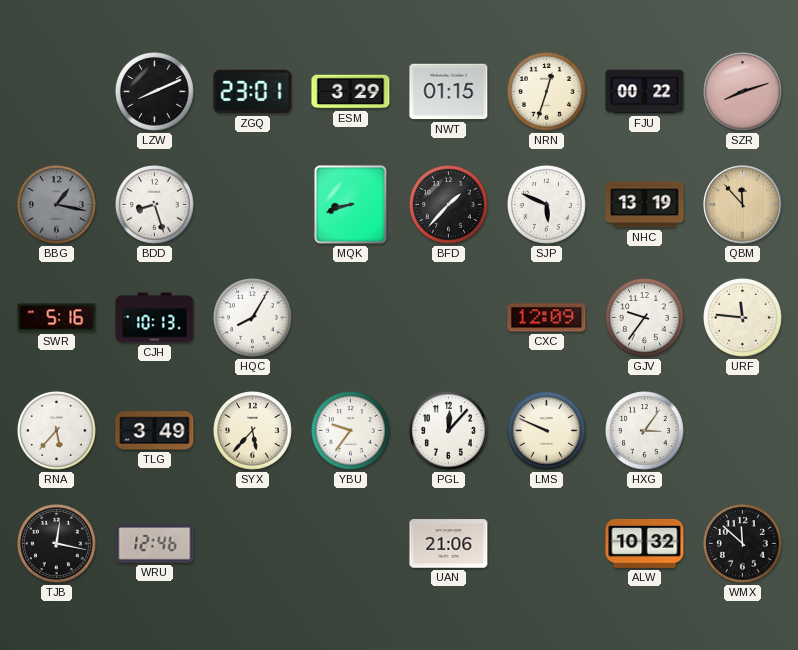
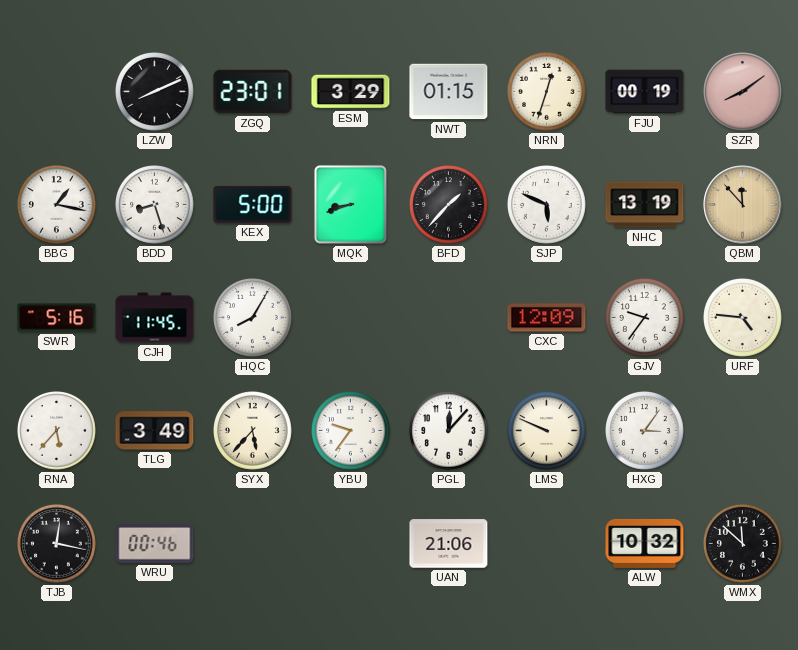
FJU: 00:22 -> 00:19 (645, 92)
SZR: 8:12 -> 8:09 (743, 92)
BBG dial: grey -> white (57, 205)
KEX: none -> 5:00 (253, 204)
CJH: 10:13 -> 11:45 (155, 318)
URF: 11:46 -> 4:46 (743, 318)
WRU: 12:46 -> 00:46 (155, 544)
